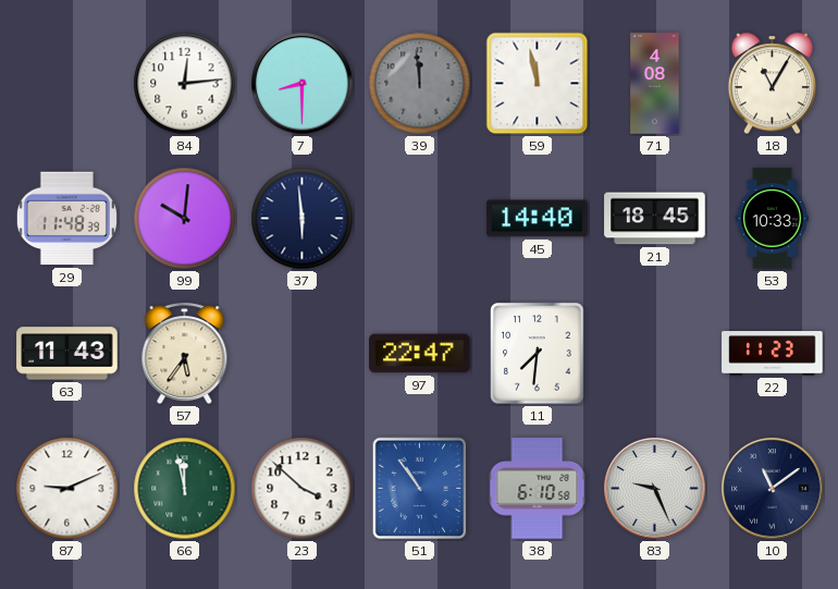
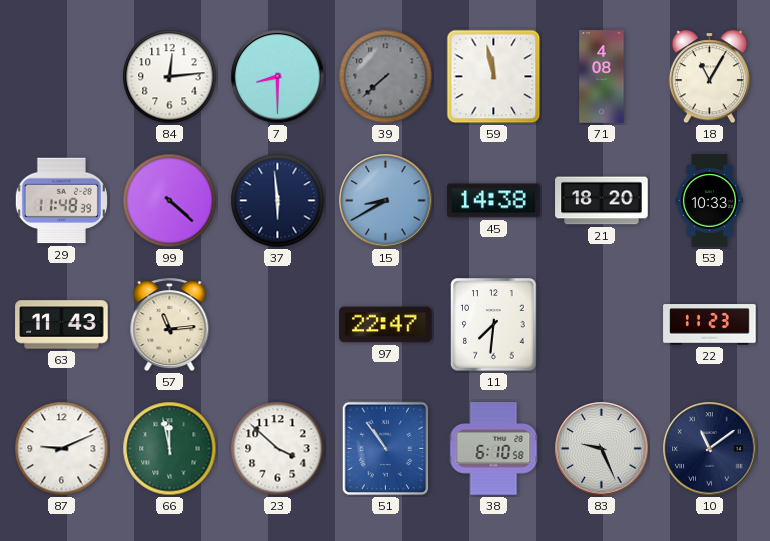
39: 11:59 -> 7:38 (386, 77)
99: 10:01 -> 4:22 (170, 201)
15: none -> 8:40 (386, 201)
45: 14:40 -> 14:38 (494, 201)
21: 18:45 -> 18:20 (602, 201)
57: 5:36 -> 11:14 (170, 325)
